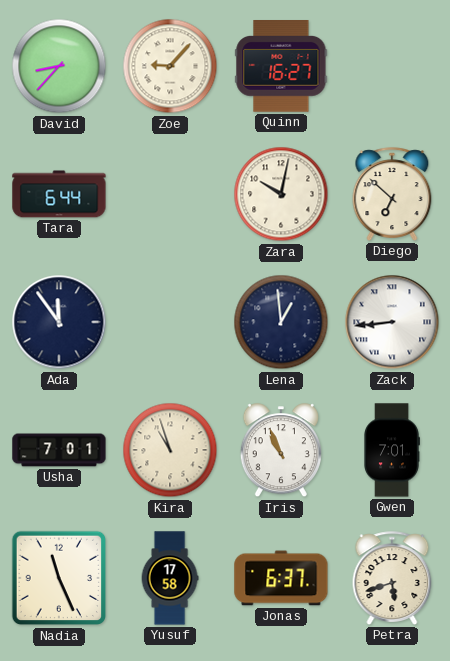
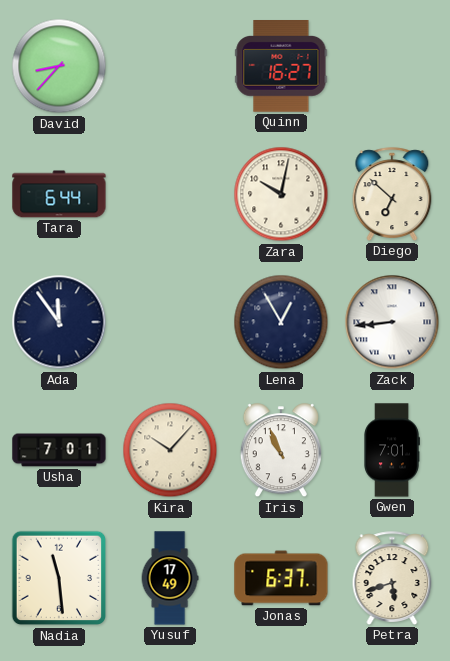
Zoe: 9:07 -> none (170, 66)
Lena: 12:59 -> 12:55 (281, 322)
Kira: 10:57 -> 10:07 (170, 450)
Nadia: 11:26 -> 11:29 (59, 578)
Yusuf: 17:58 -> 17:49 (170, 578)
